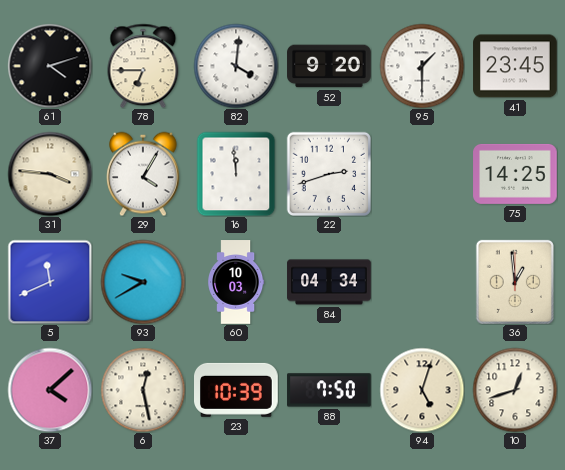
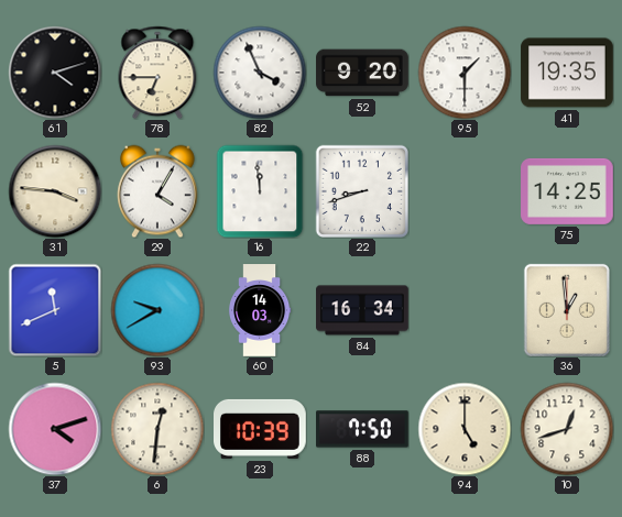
82: 4:01 -> 3:56 (260, 73)
41: 23:45 -> 19:35 (567, 73)
22: 2:42 -> 8:42 (361, 190)
60: 10:03 -> 14:03 (261, 310)
84: 04:34 -> 16:34 (362, 310)
37: 4:08 -> 4:12 (55, 429)
6: 12:28 -> 12:31 (157, 429)
94: 5:03 -> 5:00 (465, 429)
